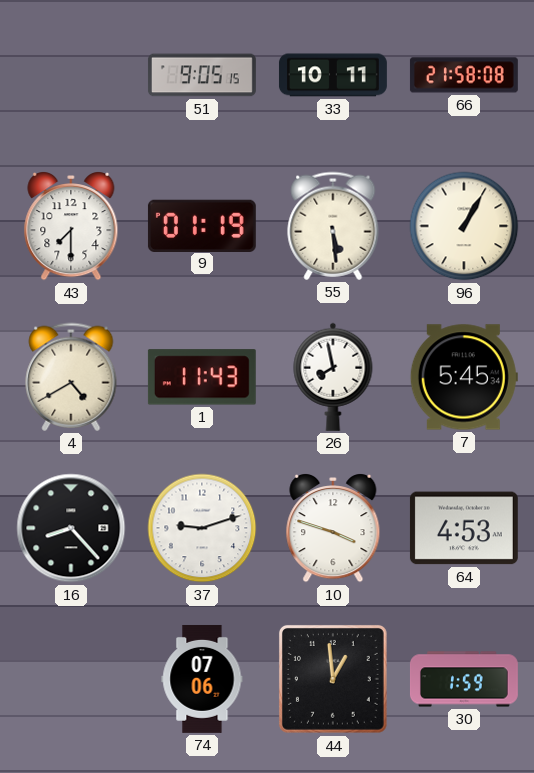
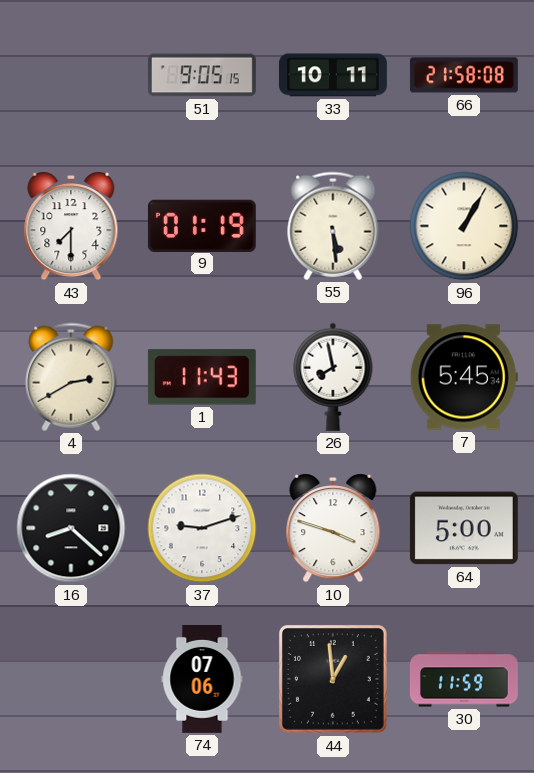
4: 4:40 -> 2:40 (71, 377)
16: 8:23 -> 8:22 (71, 528)
64: 4:53 -> 5:00 (464, 528)
30: 1:59 -> 11:59 (464, 679)
